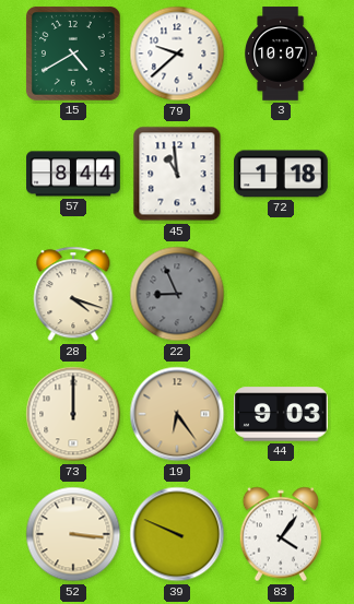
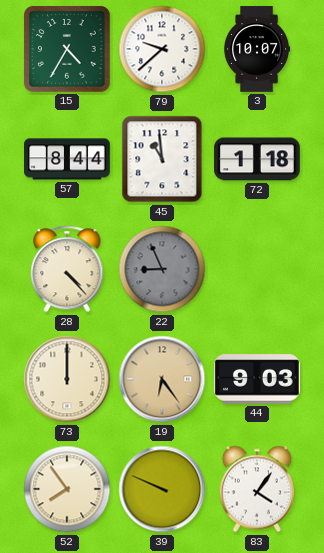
15: 4:40 -> 4:35 (67, 49)
28: 4:18 -> 4:23 (67, 269)
52: 3:16 -> 7:54 (67, 489)
